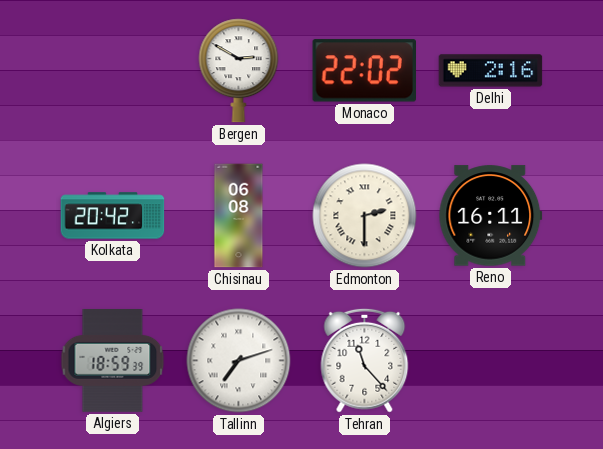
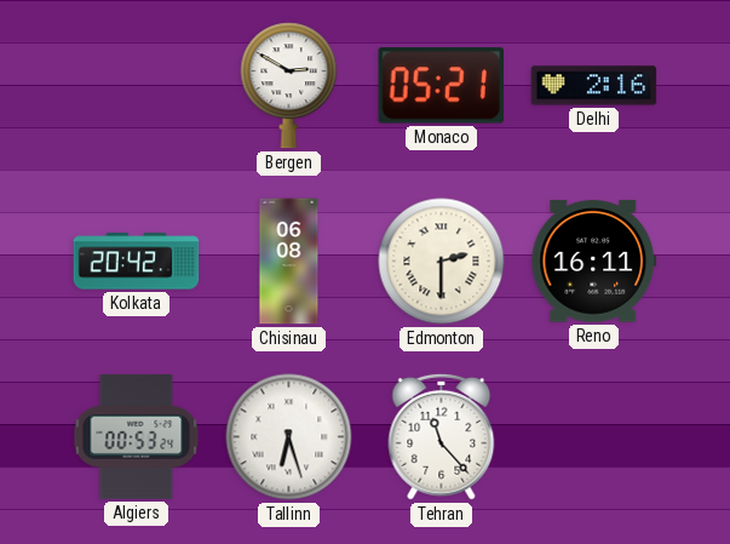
Monaco: 22:02 -> 05:21 (441, 86)
Algiers: 18:59 -> 00:53 (137, 437)
Tallinn: 7:12 -> 6:27 (289, 437)
